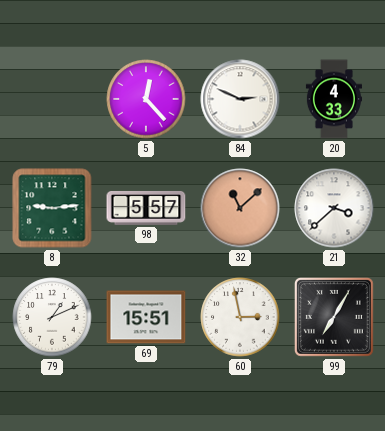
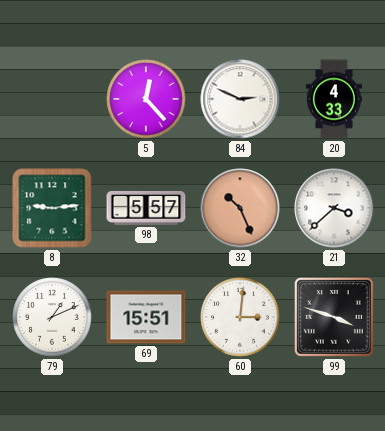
32: 11:08 -> 10:26 (240, 208)
60: 2:58 -> 3:01 (240, 317)
99: 7:05 -> 3:48 (334, 317)
